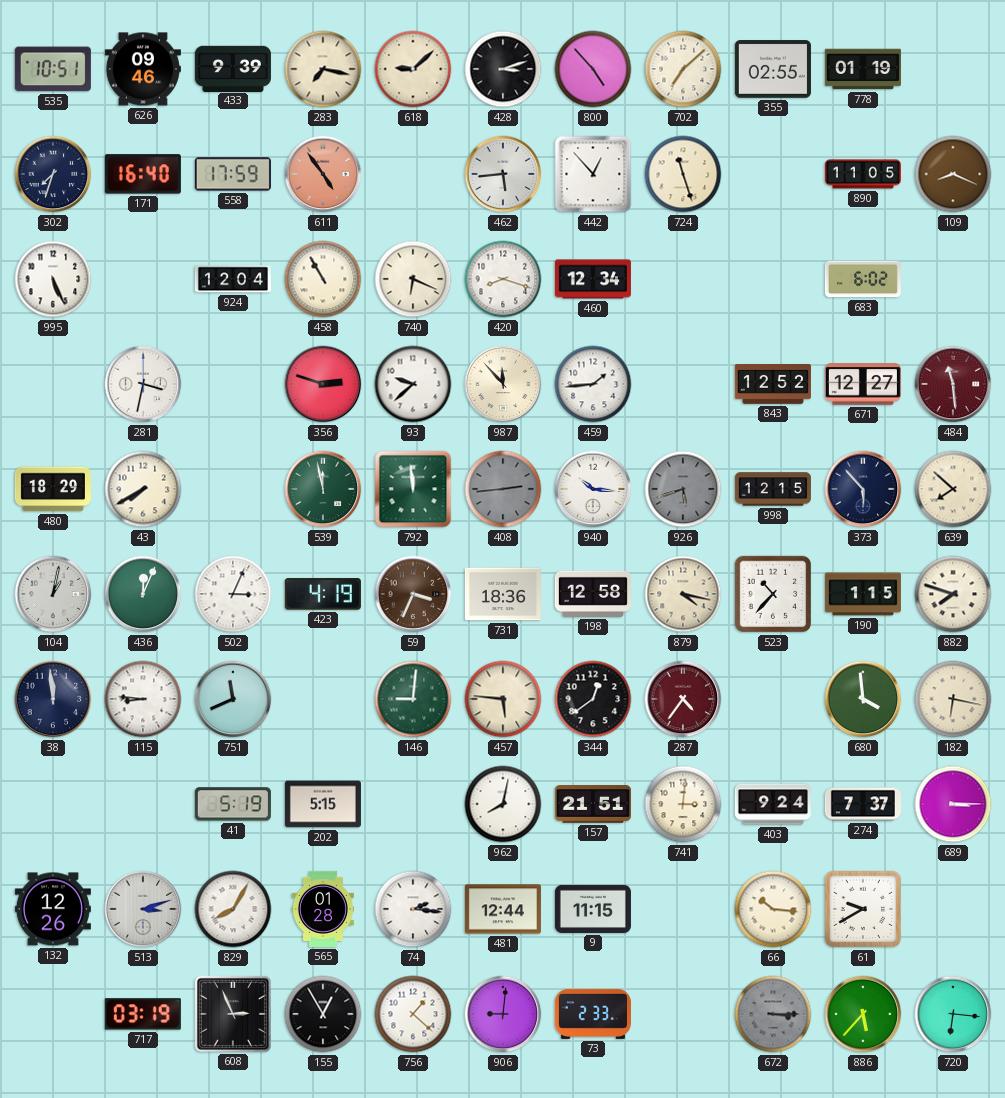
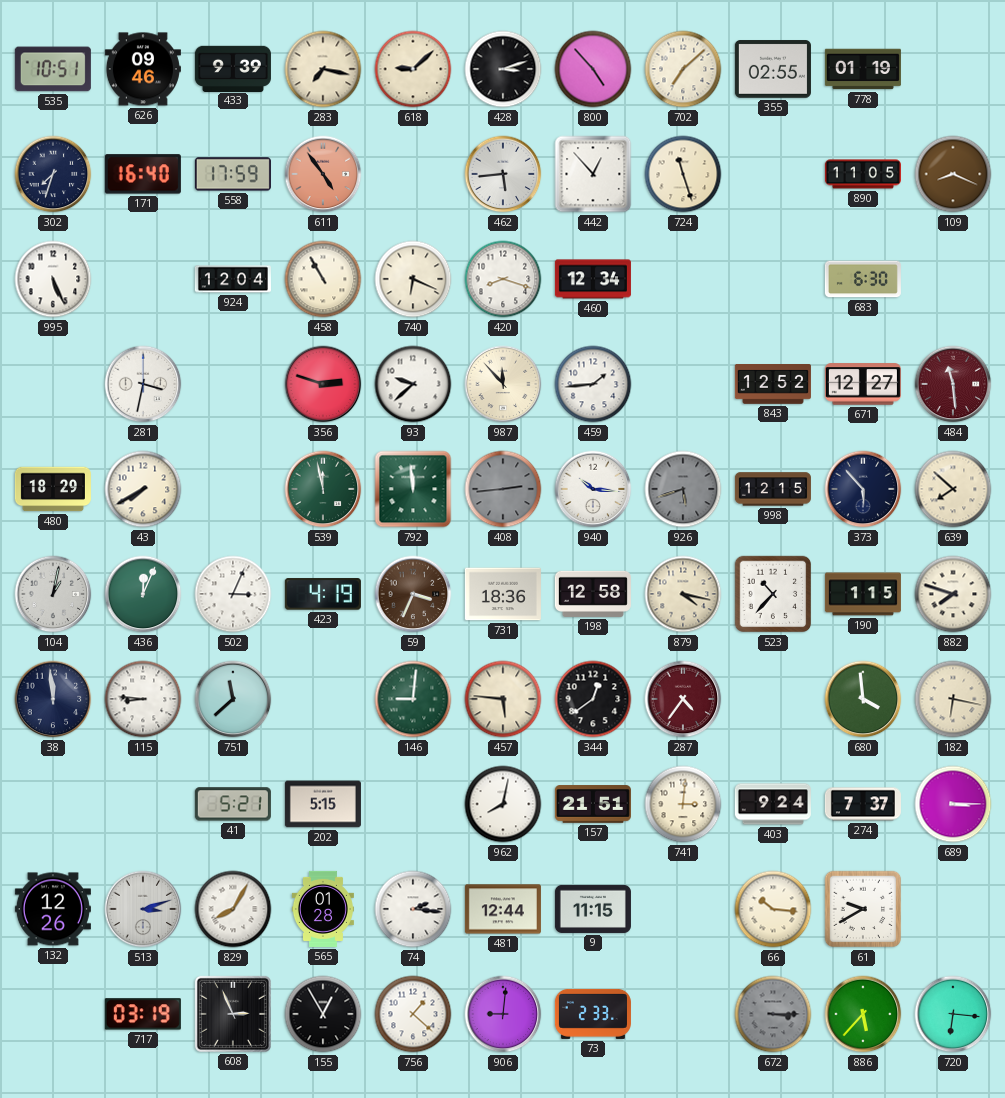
683: 6:02 -> 6:30 (863, 279)
751: 11:41 -> 11:38 (233, 699)
41: 5:19 -> 5:21 (233, 804)
